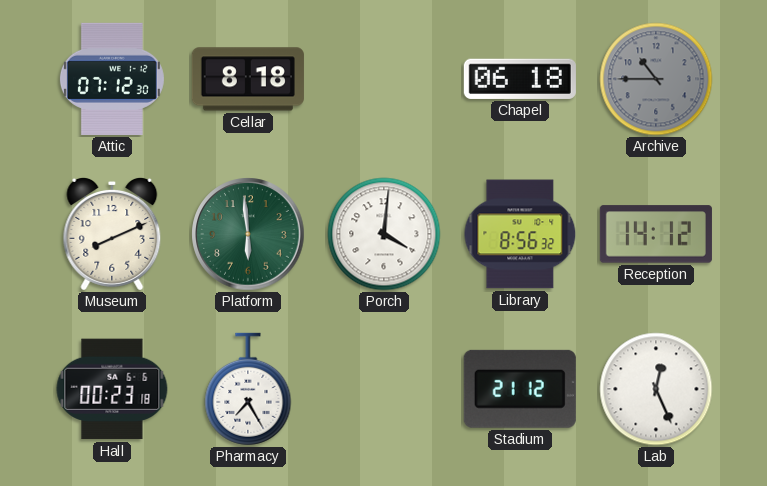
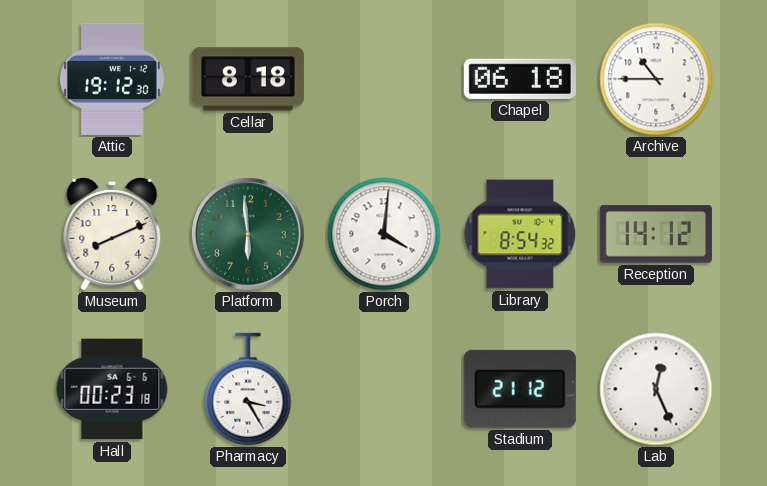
Attic: 07:12 -> 19:12 (112, 79)
Archive dial: grey -> white (656, 79)
Library: 8:56 -> 8:54 (520, 234)
Pharmacy: 7:25 -> 3:25 (248, 389)
